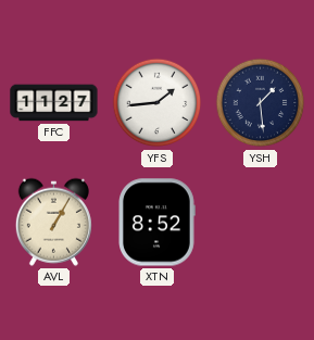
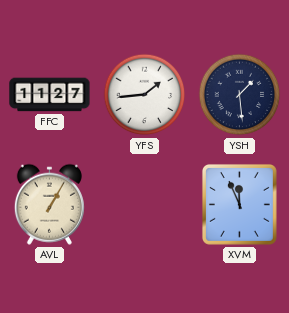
XTN: 8:52 -> none (156, 223)
XVM: none -> 11:56 (239, 204)
